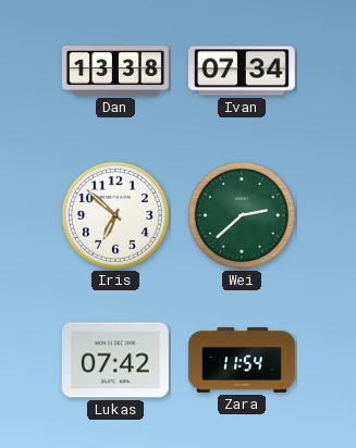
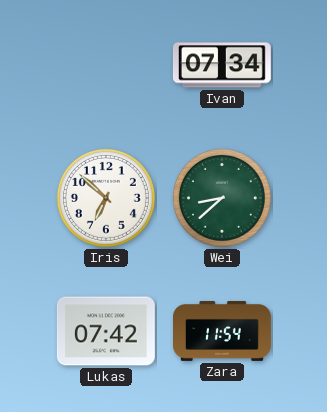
Dan: 13:38 -> none (115, 71)
Wei: 2:38 -> 8:38 (222, 198)
